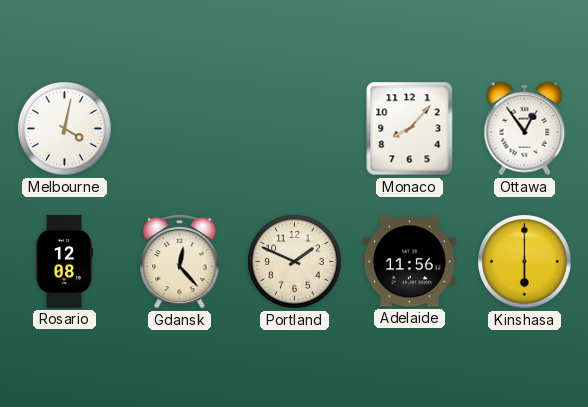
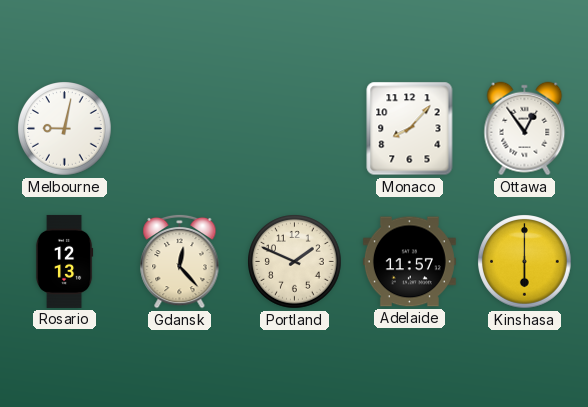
Melbourne: 4:02 -> 9:02 (65, 129)
Rosario: 12:08 -> 12:13 (64, 261)
Adelaide: 11:56 -> 11:57 (409, 262)
